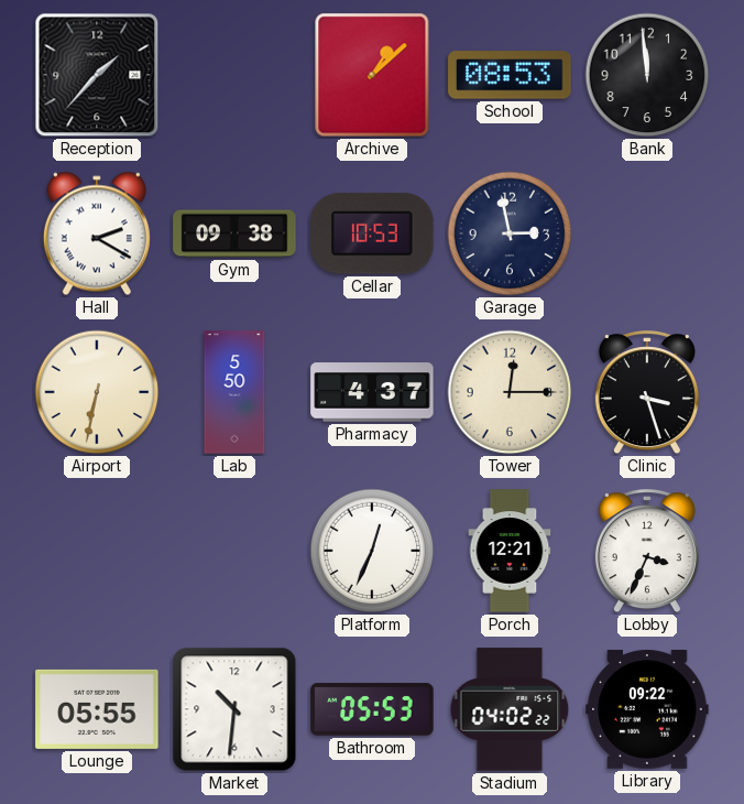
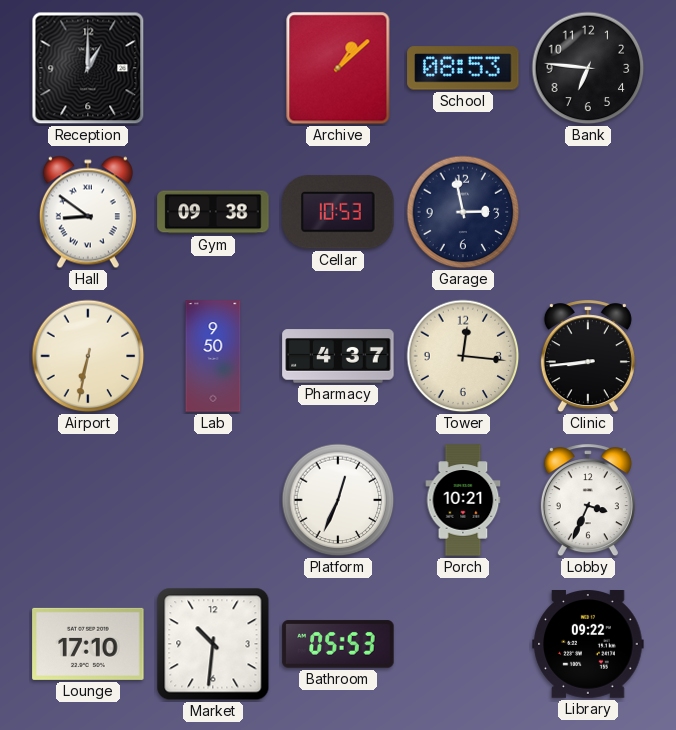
Reception: 1:37 -> 1:00 (88, 68)
Bank: 11:59 -> 6:46 (588, 68)
Hall: 2:20 -> 8:51 (88, 212)
Lab: 5:50 -> 9:50 (213, 356)
Tower: 12:15 -> 12:16 (463, 356)
Clinic: 3:27 -> 8:44 (588, 357)
Porch: 12:21 -> 10:21 (463, 500)
Lounge: 05:55 -> 17:10 (88, 644)
Stadium: 04:02 -> none (510, 709)
